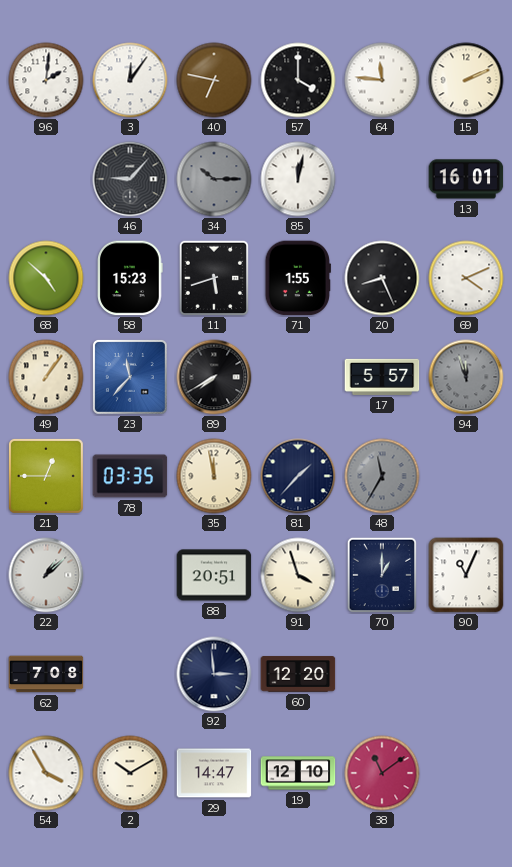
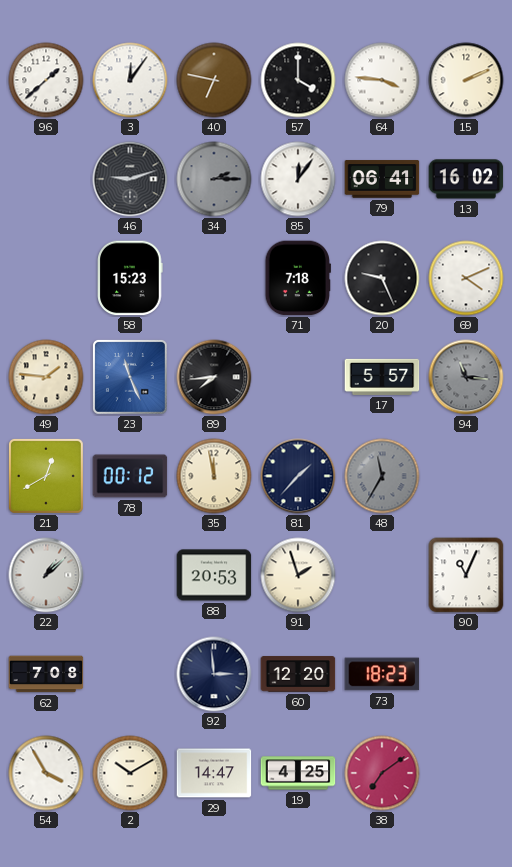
96: 2:01 -> 1:38 (46, 80)
64: 11:46 -> 3:46 (382, 80)
46: 9:07 -> 9:12 (130, 179)
34: 10:15 -> 2:15 (214, 179)
85: 12:02 -> 12:06 (298, 179)
79: none -> 06:41 (382, 179)
13: 16:01 -> 16:02 (466, 179)
68: 4:52 -> none (46, 278)
11: 5:42 -> none (213, 278)
71: 1:55 -> 7:18 (298, 278)
20: 8:26 -> 9:26 (382, 278)
49: 1:06 -> 1:46 (46, 377)
23: 11:37 -> 11:26 (130, 377)
89: 7:40 -> 7:44 (214, 377)
94: 11:57 -> 11:16 (466, 377)
21: 12:45 -> 12:40 (46, 476)
78: 03:35 -> 00:12 (130, 476)
88: 20:51 -> 20:53 (214, 575)
91: 3:57 -> 1:57 (298, 575)
70: 1:00 -> none (381, 575)
73: none -> 18:23 (382, 674)
19: 12:10 -> 4:25 (298, 773)
38: 11:09 -> 7:09 (382, 773)
